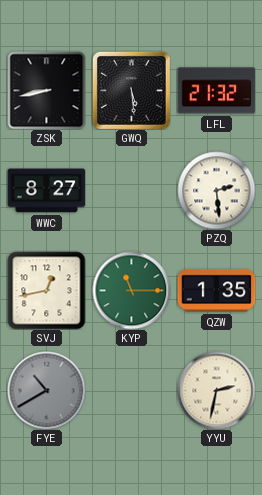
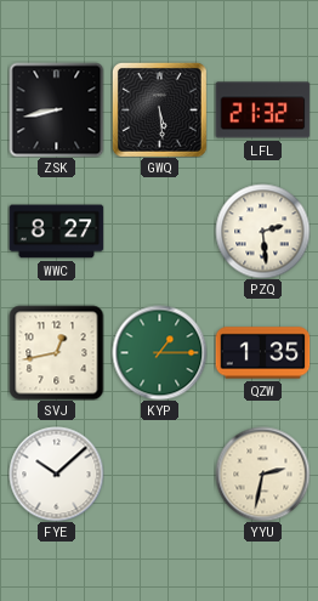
KYP: 11:15 -> 1:15 (159, 352)
FYE: 10:40 -> 10:08 (56, 474)
FYE dial: grey -> white (56, 474)
